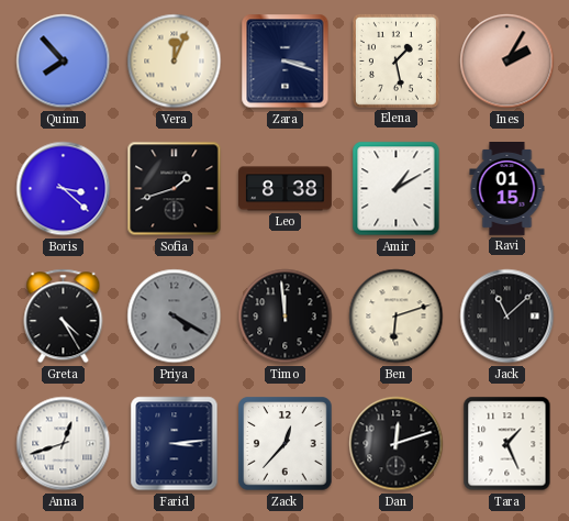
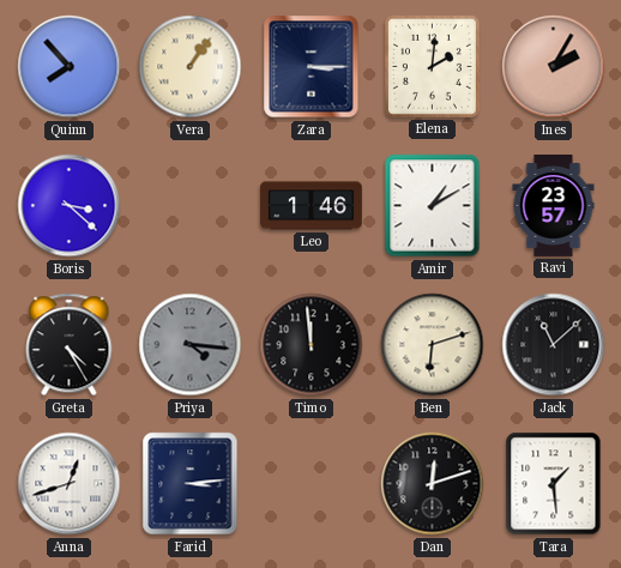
Vera: 12:04 -> 1:06 (191, 67)
Zara: 3:18 -> 3:15 (312, 67)
Elena: 1:28 -> 2:01 (432, 66)
Sofia: 1:42 -> none (175, 189)
Leo: 8:38 -> 1:46 (312, 206)
Ravi: 01:15 -> 23:57 (554, 206)
Priya: 4:20 -> 4:16 (191, 345)
Zack: 12:37 -> none (286, 444)
Tara: 1:26 -> 1:29 (554, 484)
